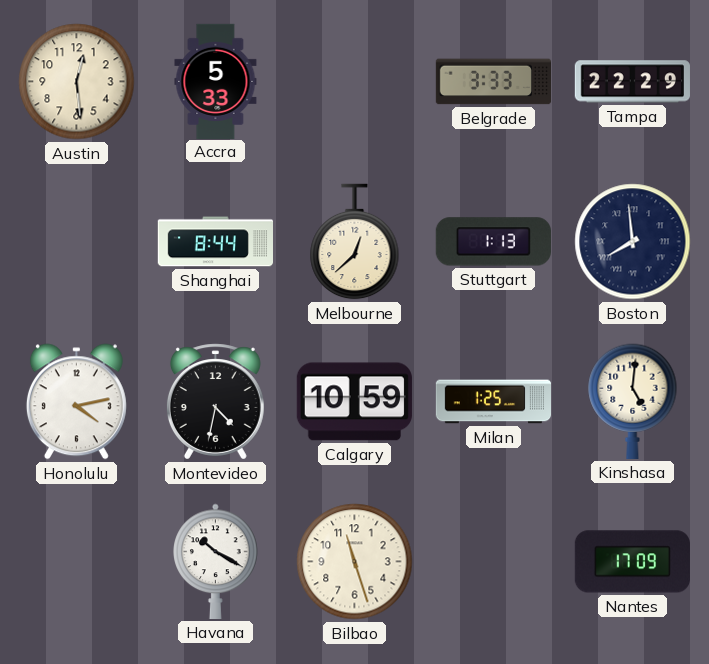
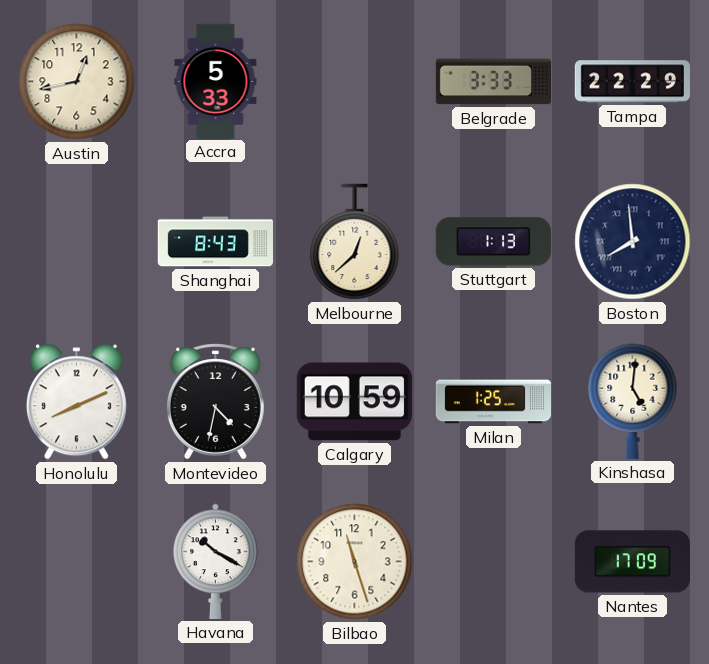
Austin: 12:29 -> 12:43 (77, 82)
Shanghai: 8:44 -> 8:43 (215, 242)
Honolulu: 4:13 -> 8:11 (76, 402)
